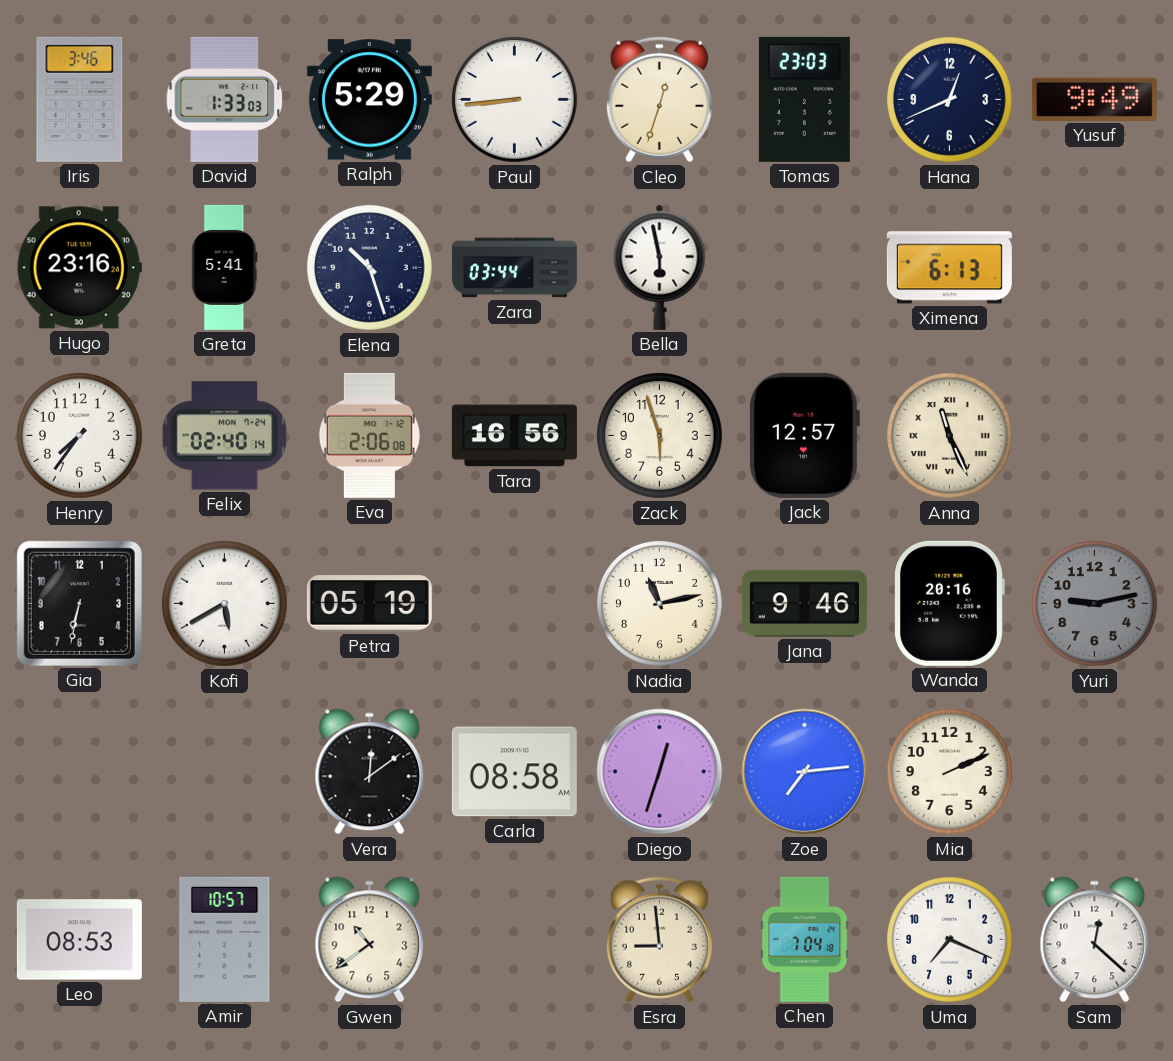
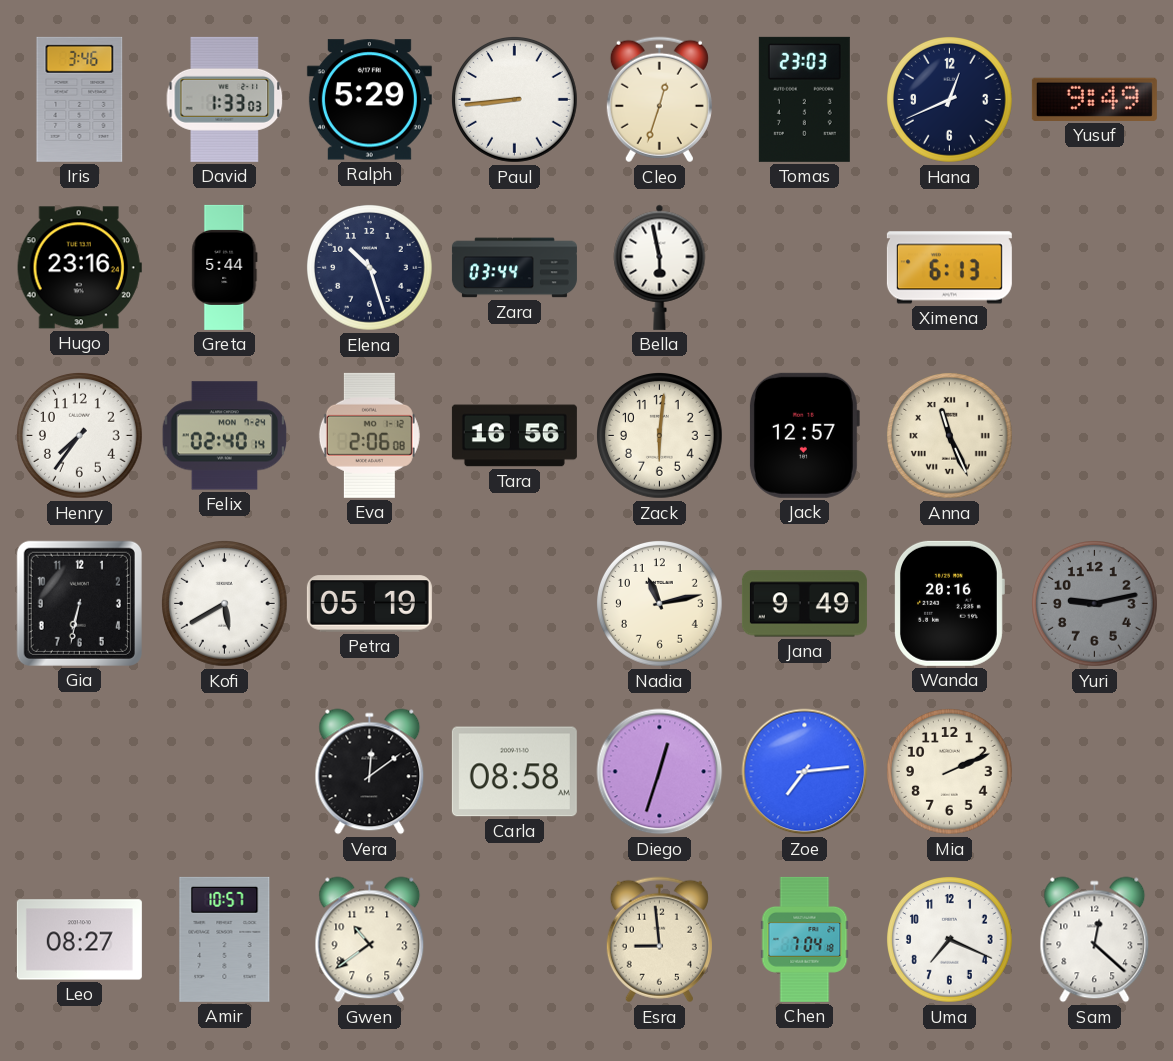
Greta: 5:41 -> 5:44 (225, 267)
Zack: 5:57 -> 6:01 (660, 436)
Jana: 9:46 -> 9:49 (804, 604)
Leo: 08:53 -> 08:27 (79, 940)
